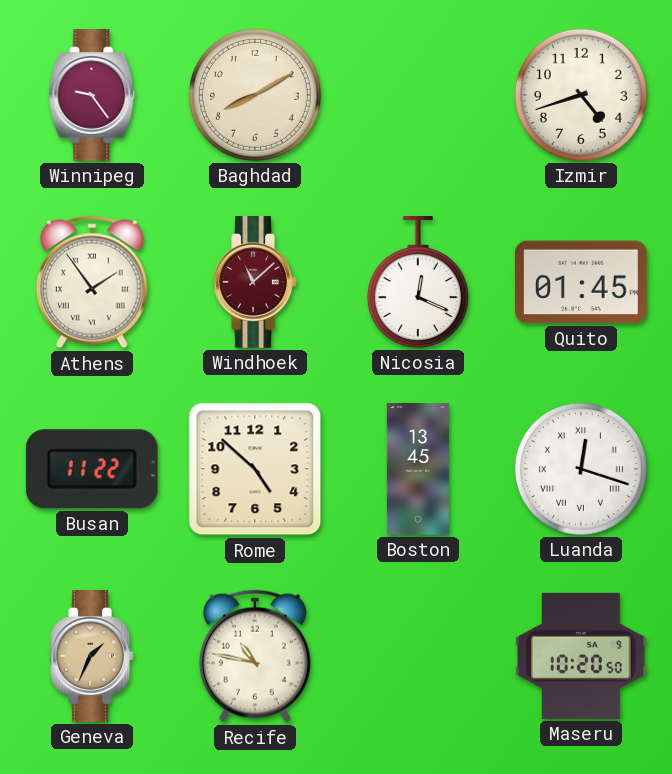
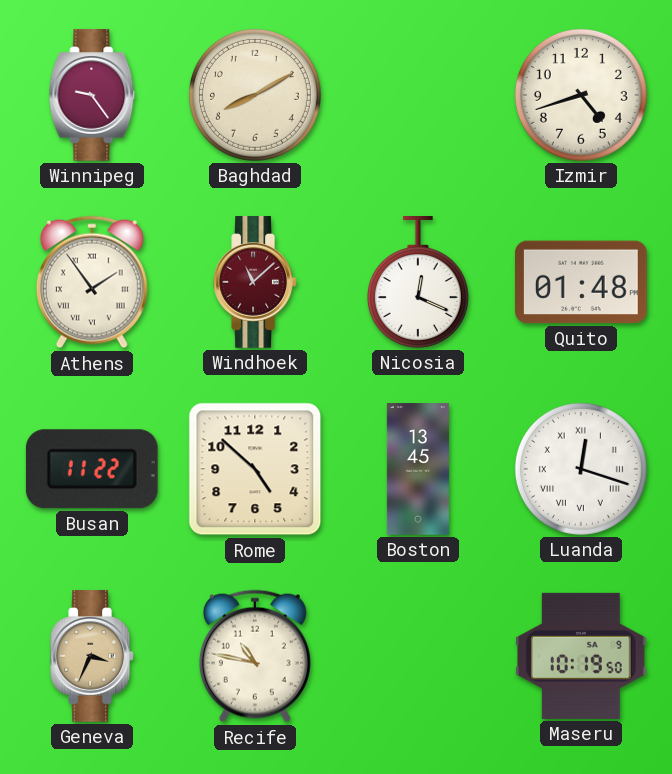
Quito: 01:45 -> 01:48 (582, 282)
Geneva: 1:34 -> 3:34 (92, 656)
Maseru: 10:20 -> 10:19 (582, 656)
